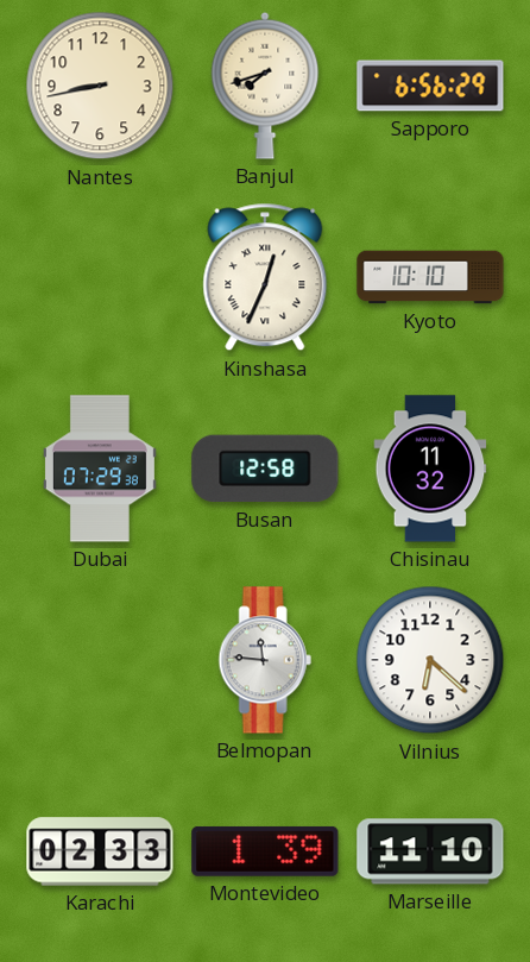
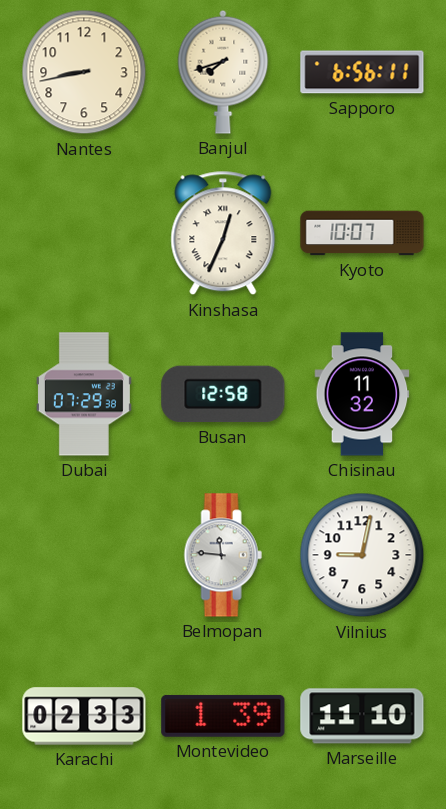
Sapporo: 6:56:29 -> 6:56:11 (362, 72)
Kyoto: 10:10 -> 10:07 (362, 233)
Vilnius: 6:22 -> 9:02 (362, 555)
